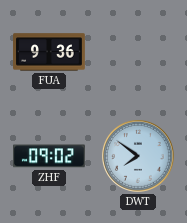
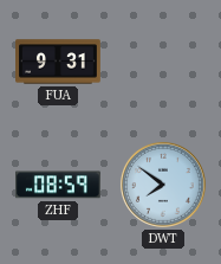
FUA: 9:36 -> 9:31 (58, 62)
ZHF: 09:02 -> 08:59 (59, 185)
